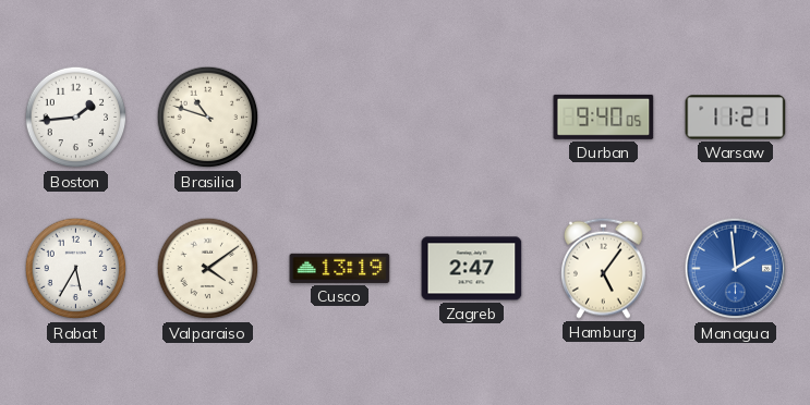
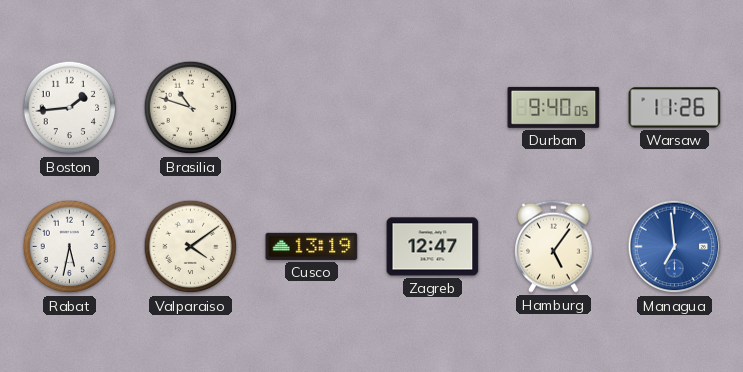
Warsaw: 11:21 -> 11:26 (675, 108)
Rabat: 5:35 -> 5:32 (70, 247)
Zagreb: 2:47 -> 12:47 (433, 247)
Managua: 1:59 -> 6:59 (675, 247)
